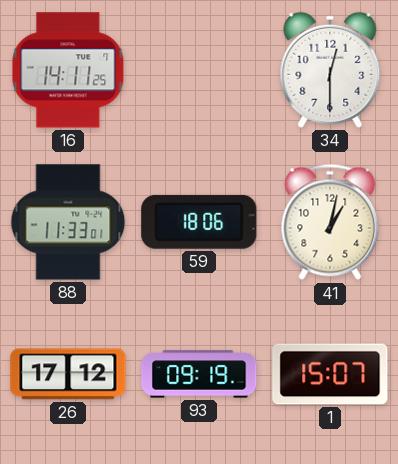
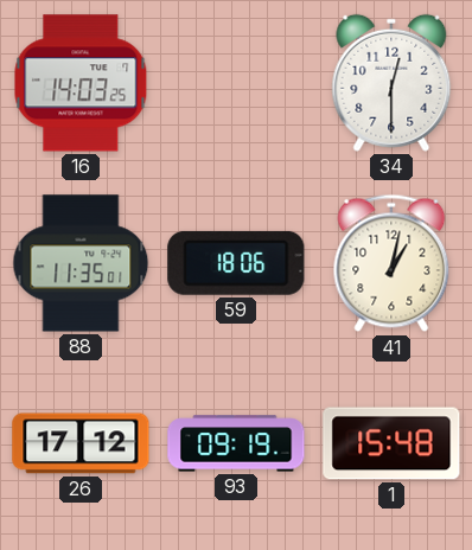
16: 14:11 -> 14:03 (81, 83)
88: 11:33 -> 11:35 (81, 263)
1: 15:07 -> 15:48 (391, 443)
